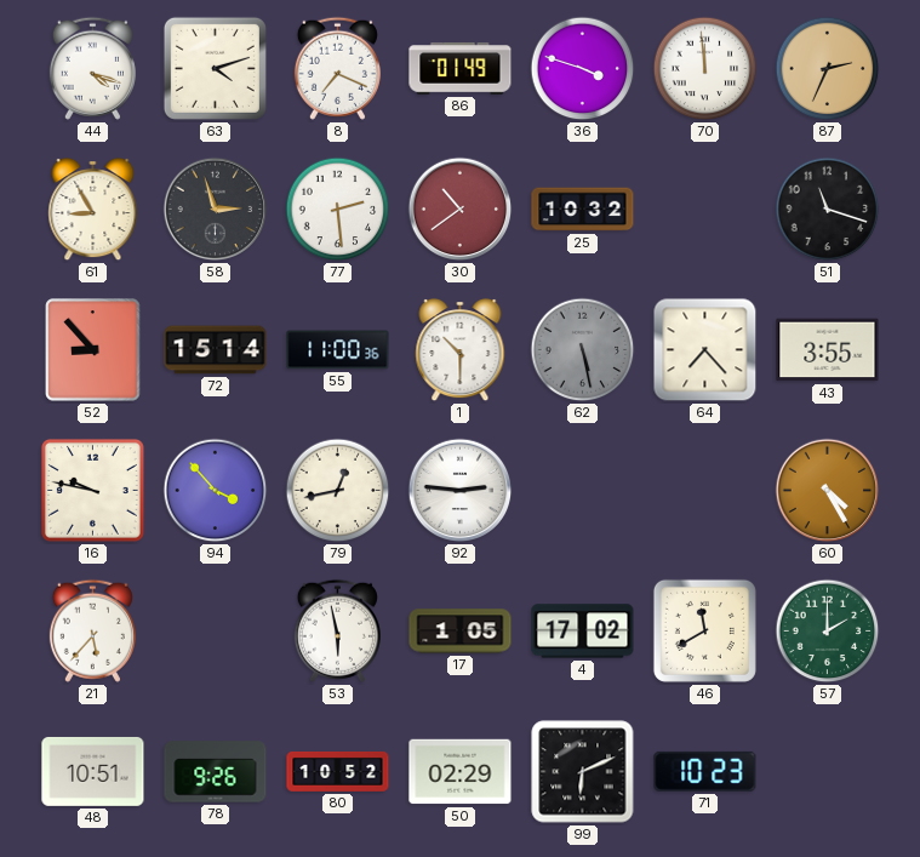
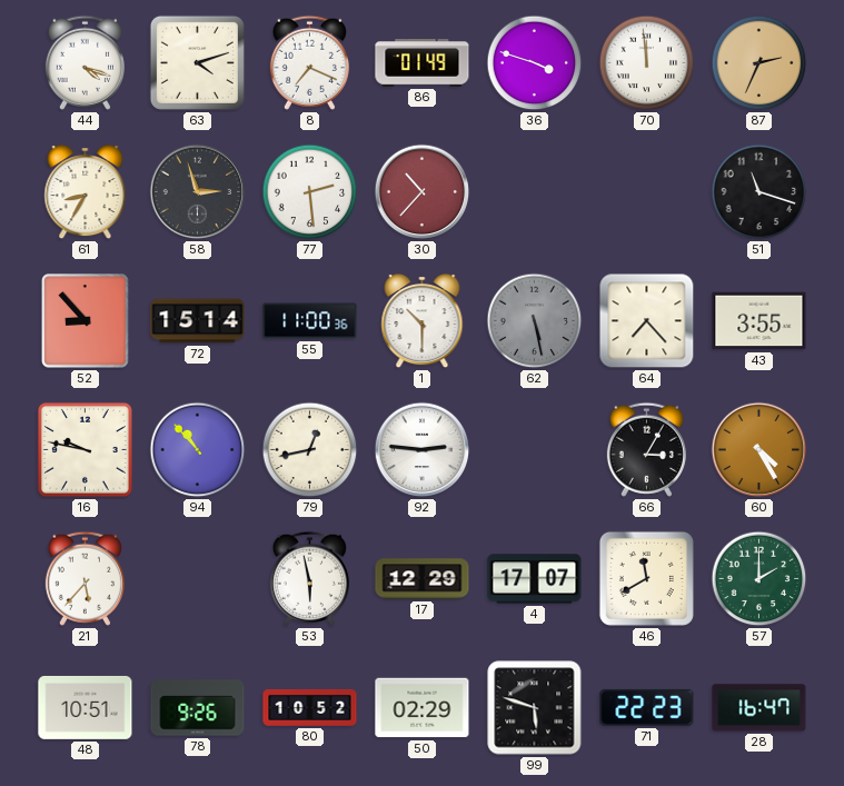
61: 8:55 -> 8:35 (86, 193)
30: 10:39 -> 10:37 (423, 192)
25: 10:32 -> none (583, 210)
94: 3:53 -> 10:53 (198, 450)
66: none -> 3:05 (646, 449)
17: 1:05 -> 12:29 (423, 579)
4: 17:02 -> 17:07 (535, 579)
99: 6:11 -> 5:48 (535, 708)
71: 10:23 -> 22:23 (647, 707)
28: none -> 16:47 (759, 708)
